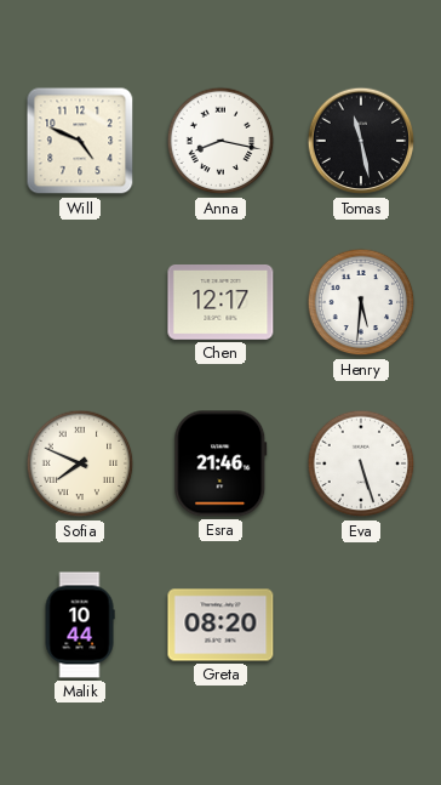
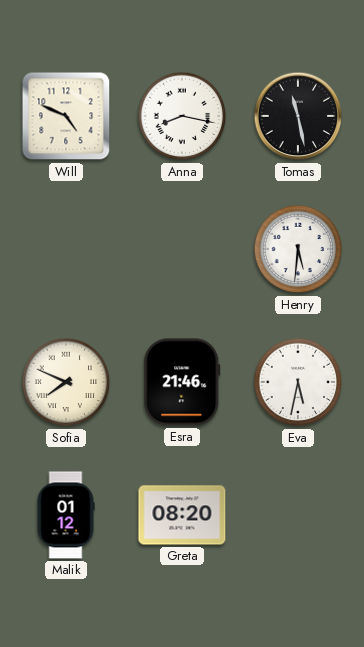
Chen: 12:17 -> none (220, 303)
Eva: 5:27 -> 5:32 (298, 382)
Malik: 10:44 -> 01:12 (66, 515)
